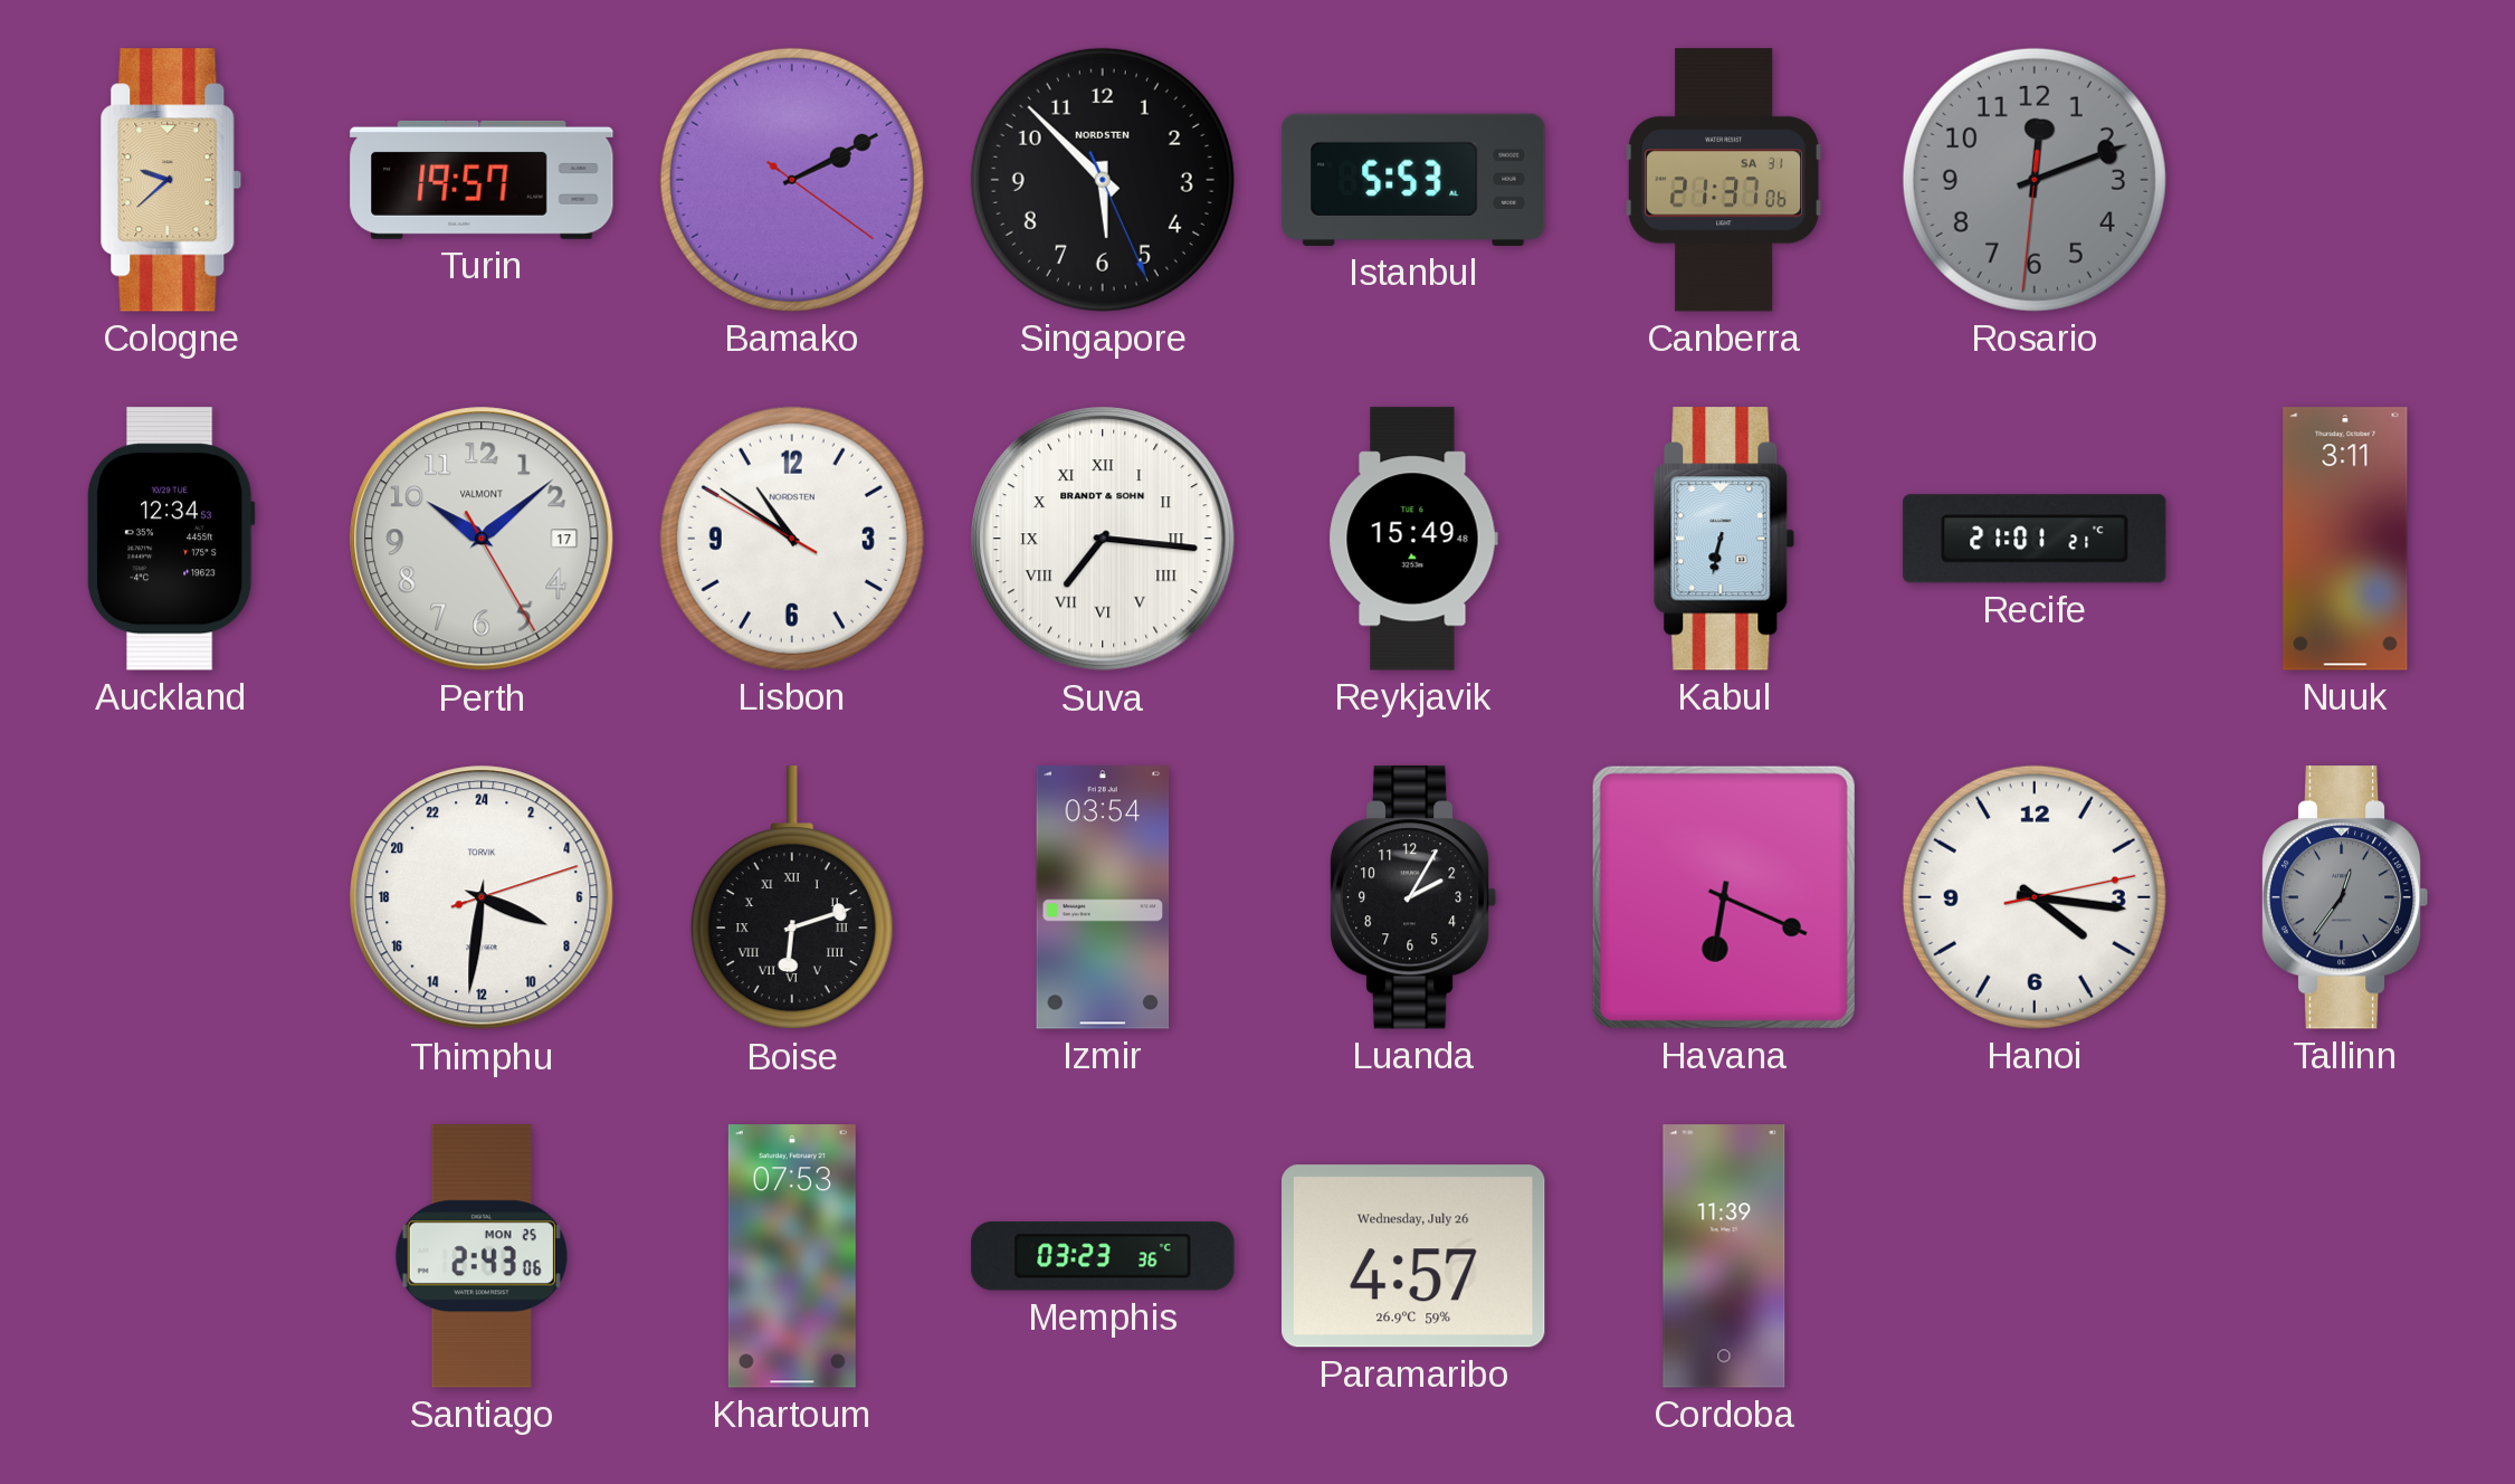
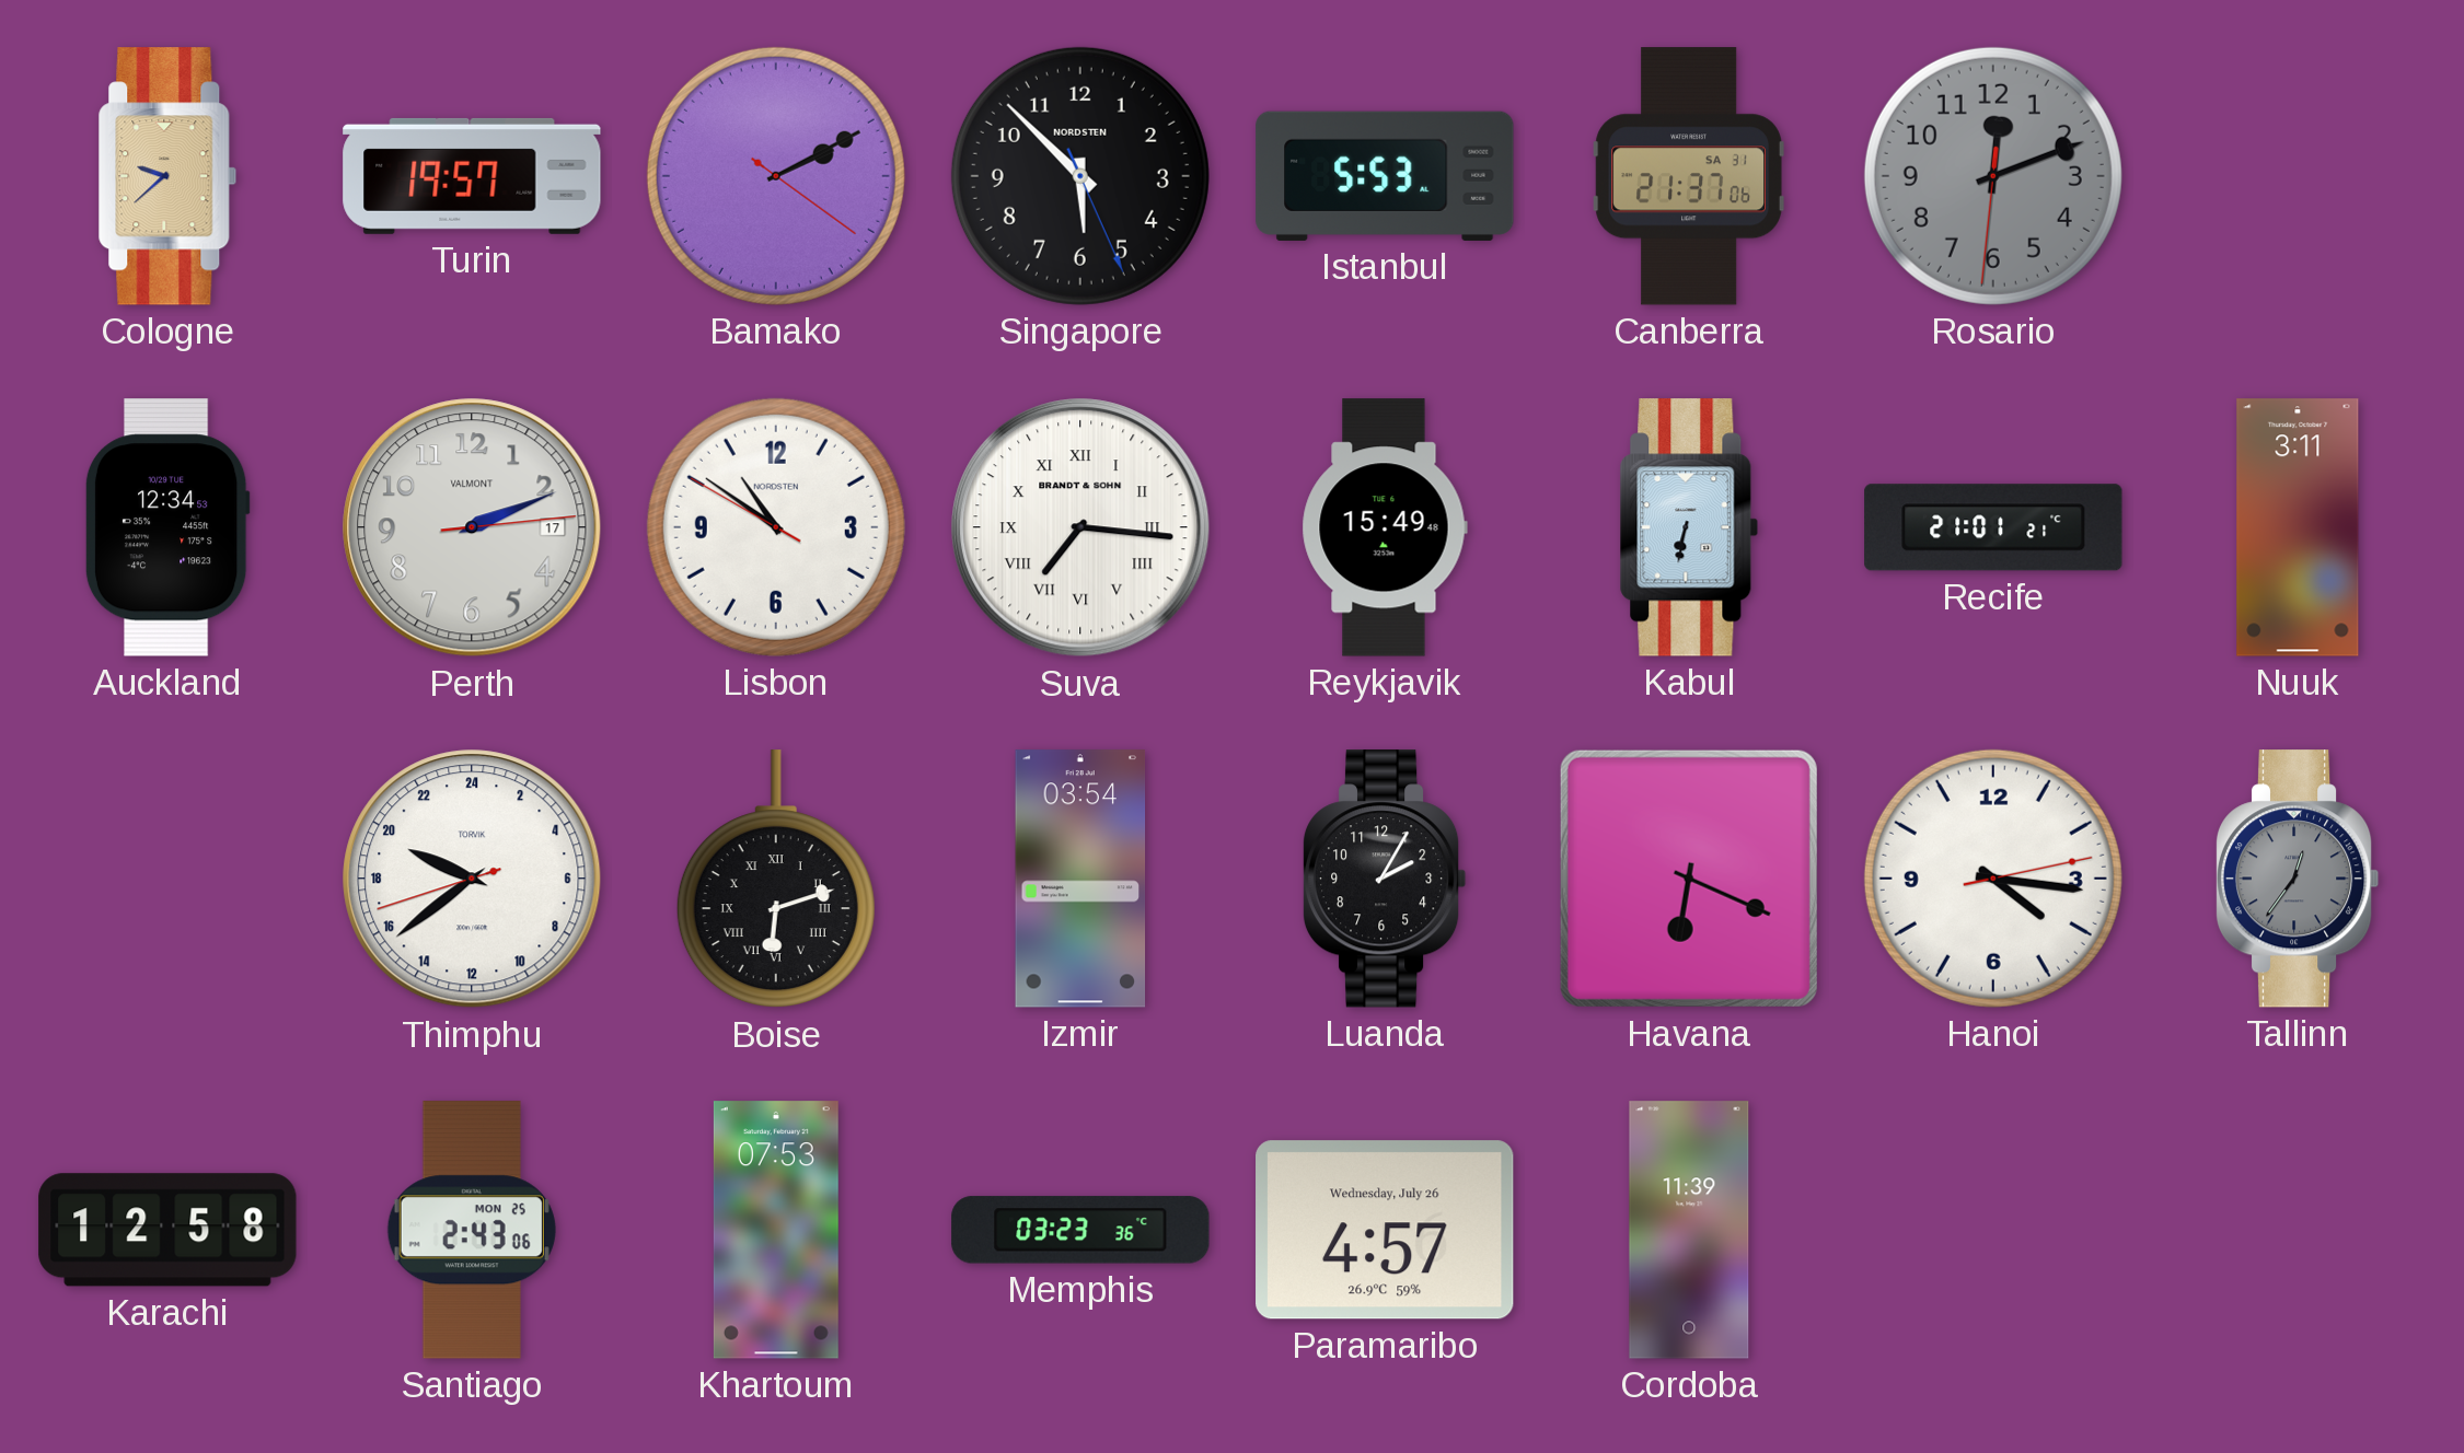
Perth: 10:08 -> 2:11 (472, 527)
Thimphu: 7:31 -> 19:38 (472, 879)
Karachi: none -> 12:58 (167, 1230)
